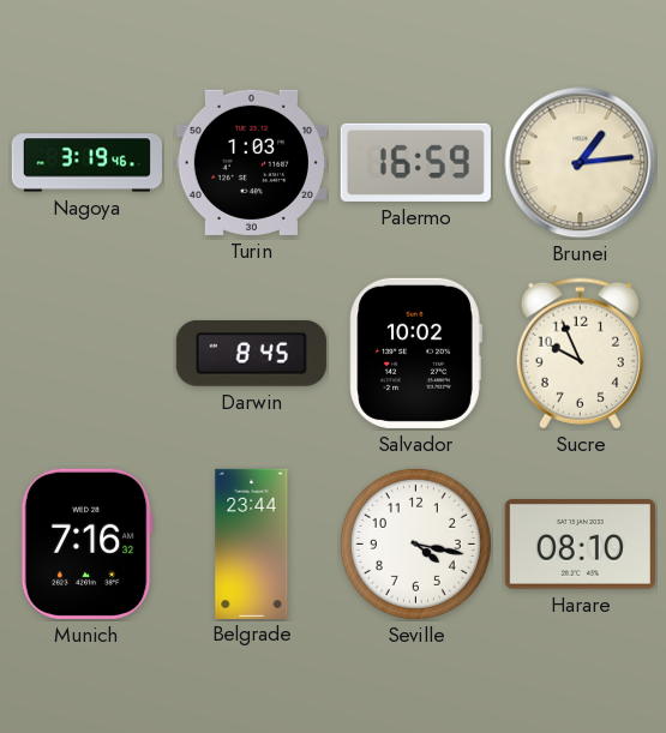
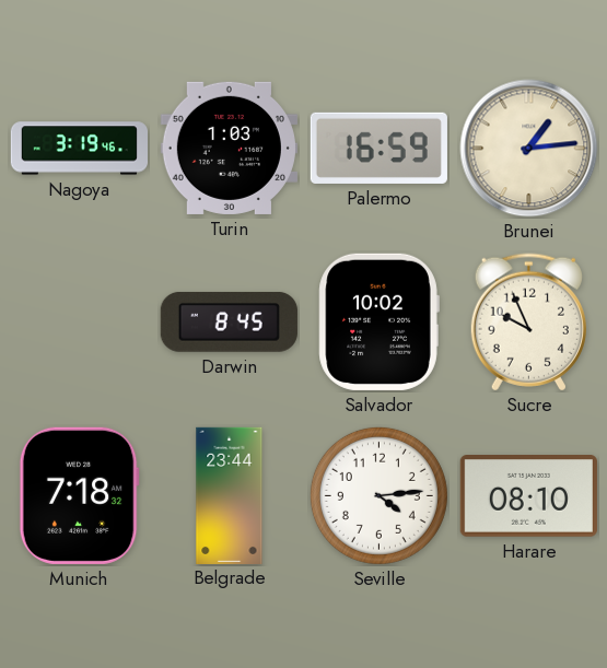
Munich: 7:16 -> 7:18 (79, 495)
Seville: 4:17 -> 4:14 (378, 495)
